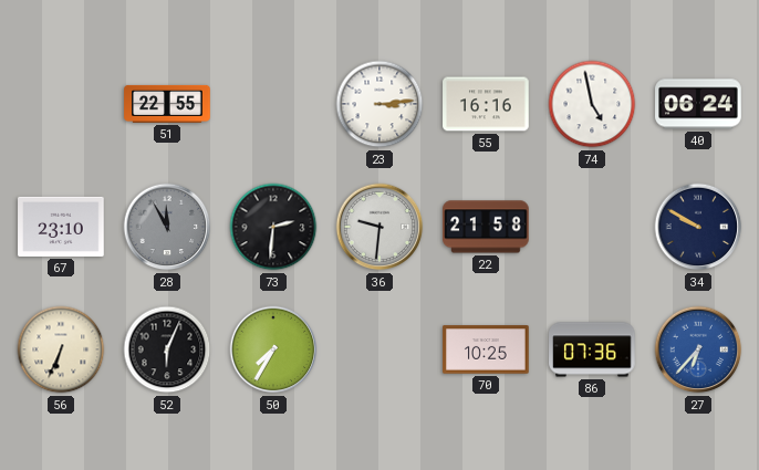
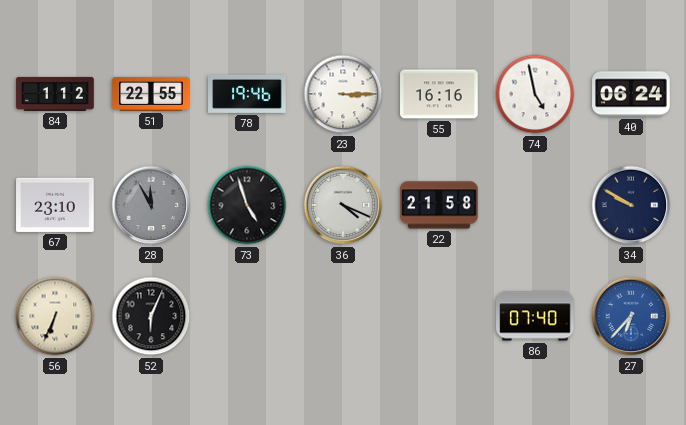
84: none -> 1:12 (55, 94)
78: none -> 19:46 (247, 94)
23: 3:14 -> 3:15 (343, 94)
73: 2:31 -> 4:57 (247, 205)
36: 9:31 -> 4:19 (343, 205)
50: 7:35 -> none (273, 349)
70: 10:25 -> none (486, 349)
86: 07:36 -> 07:40 (535, 316)
